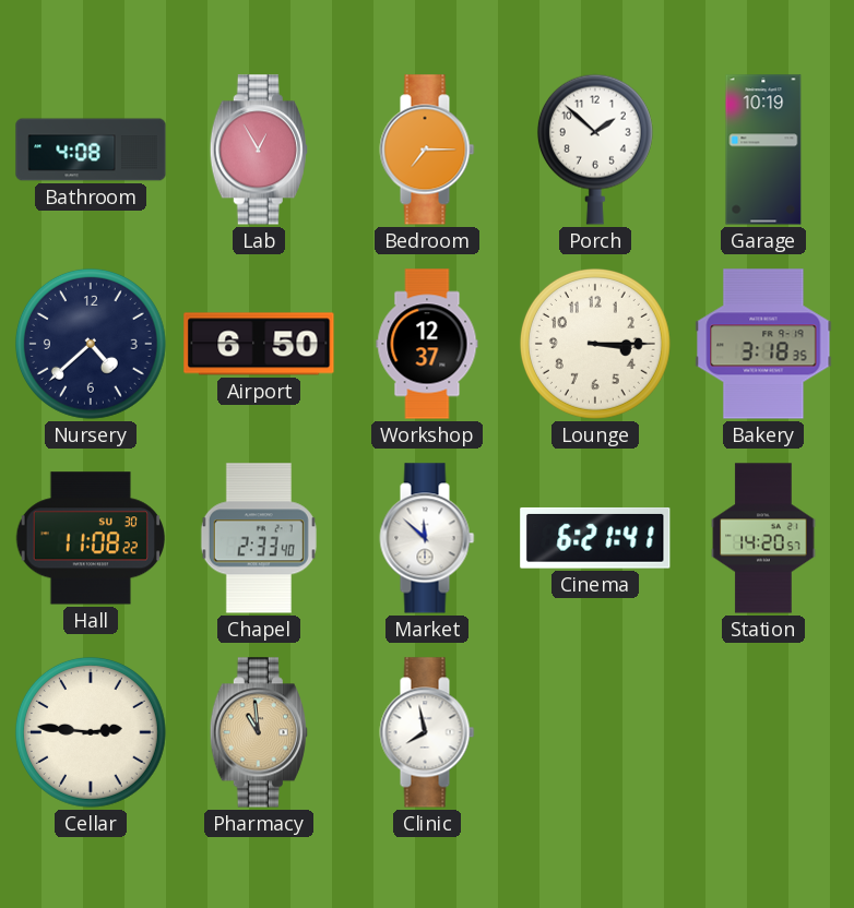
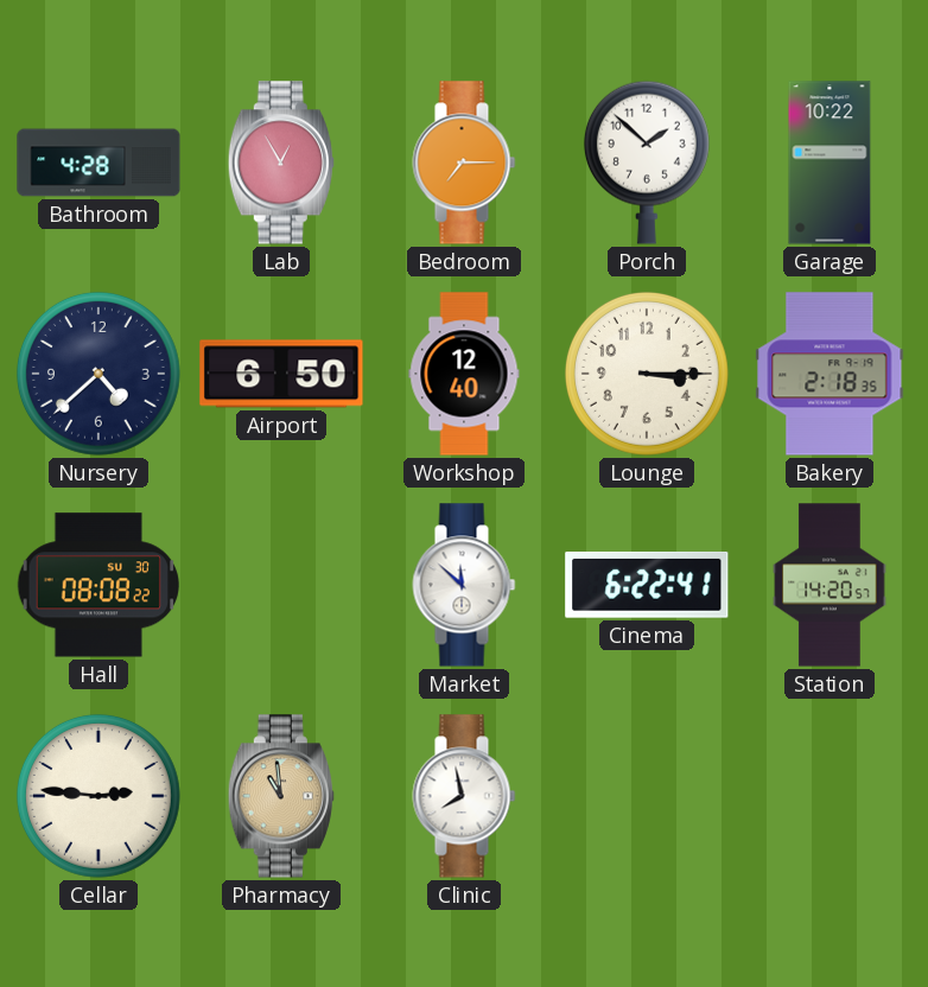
Bathroom: 4:08 -> 4:28 (98, 163)
Garage: 10:19 -> 10:22 (830, 163)
Workshop: 12:37 -> 12:40 (464, 374)
Bakery: 3:18 -> 2:18 (830, 374)
Hall: 11:08 -> 08:08 (98, 585)
Chapel: 2:33 -> none (259, 538)
Cinema: 6:21 -> 6:22 (647, 585)
